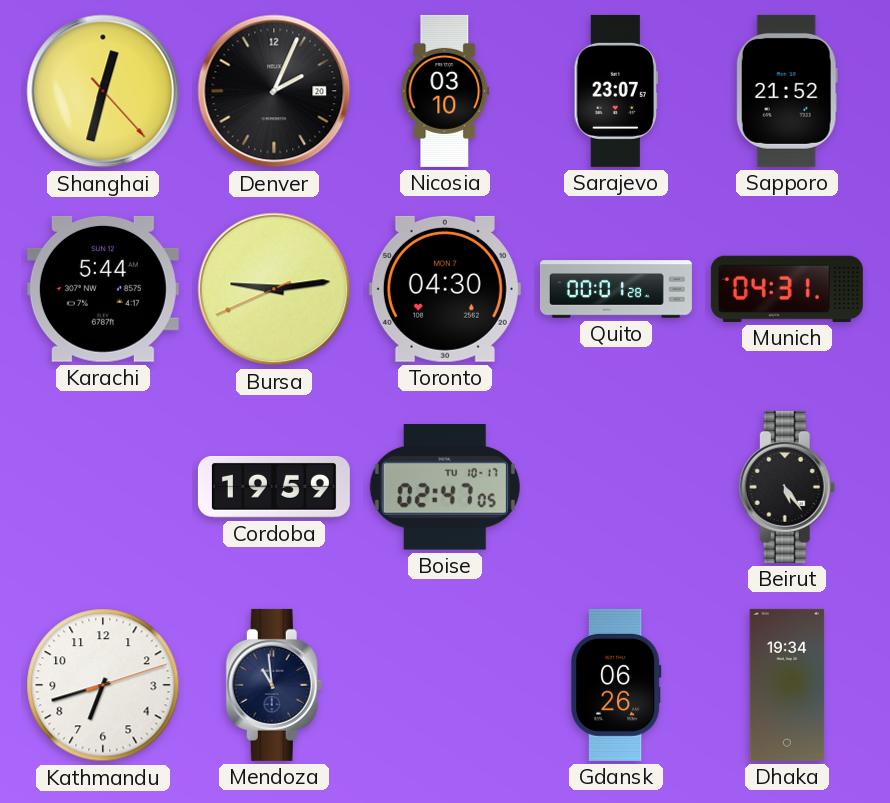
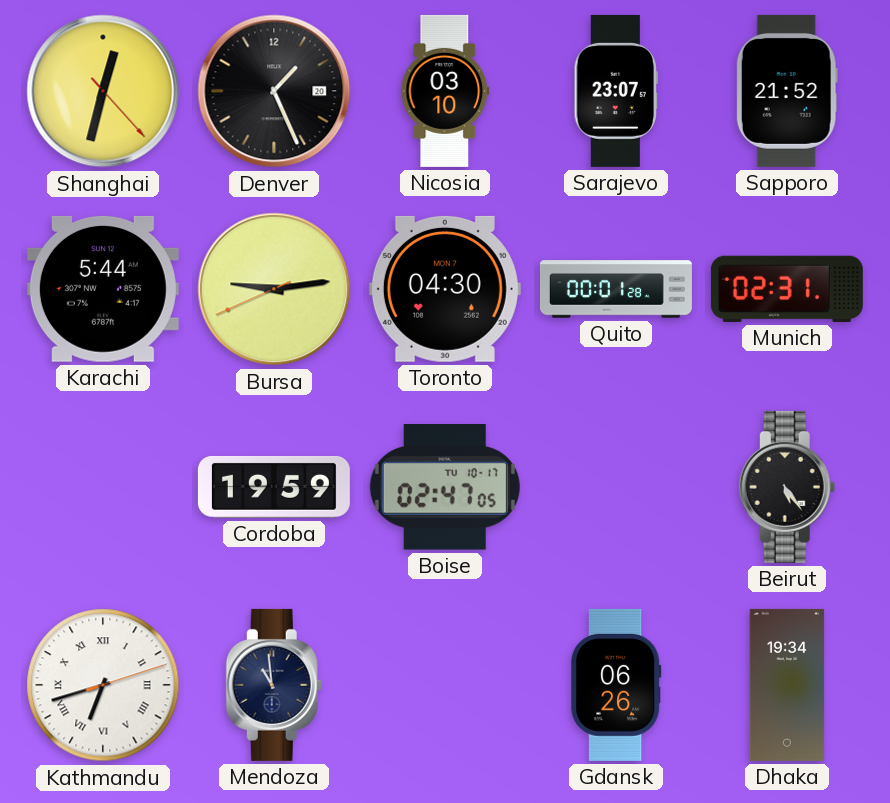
Denver: 2:04 -> 1:26 (274, 91)
Munich: 04:31 -> 02:31 (787, 289)
Kathmandu numerals: Arabic -> Roman (103, 685)
